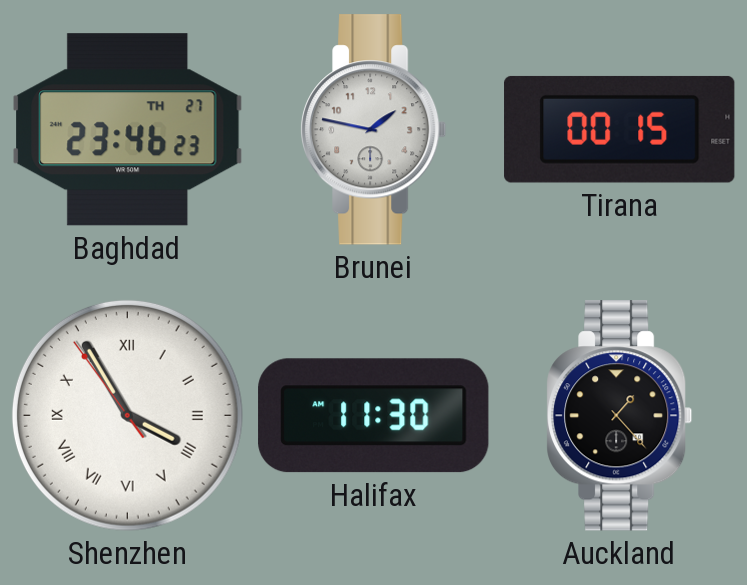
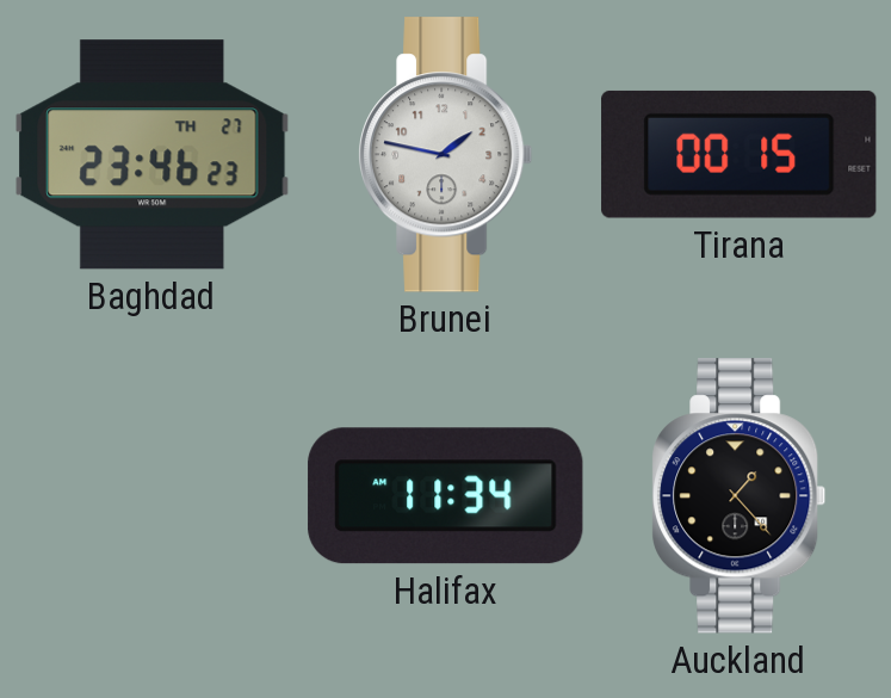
Shenzhen: 3:54 -> none (127, 415)
Halifax: 11:30 -> 11:34 (446, 496)
